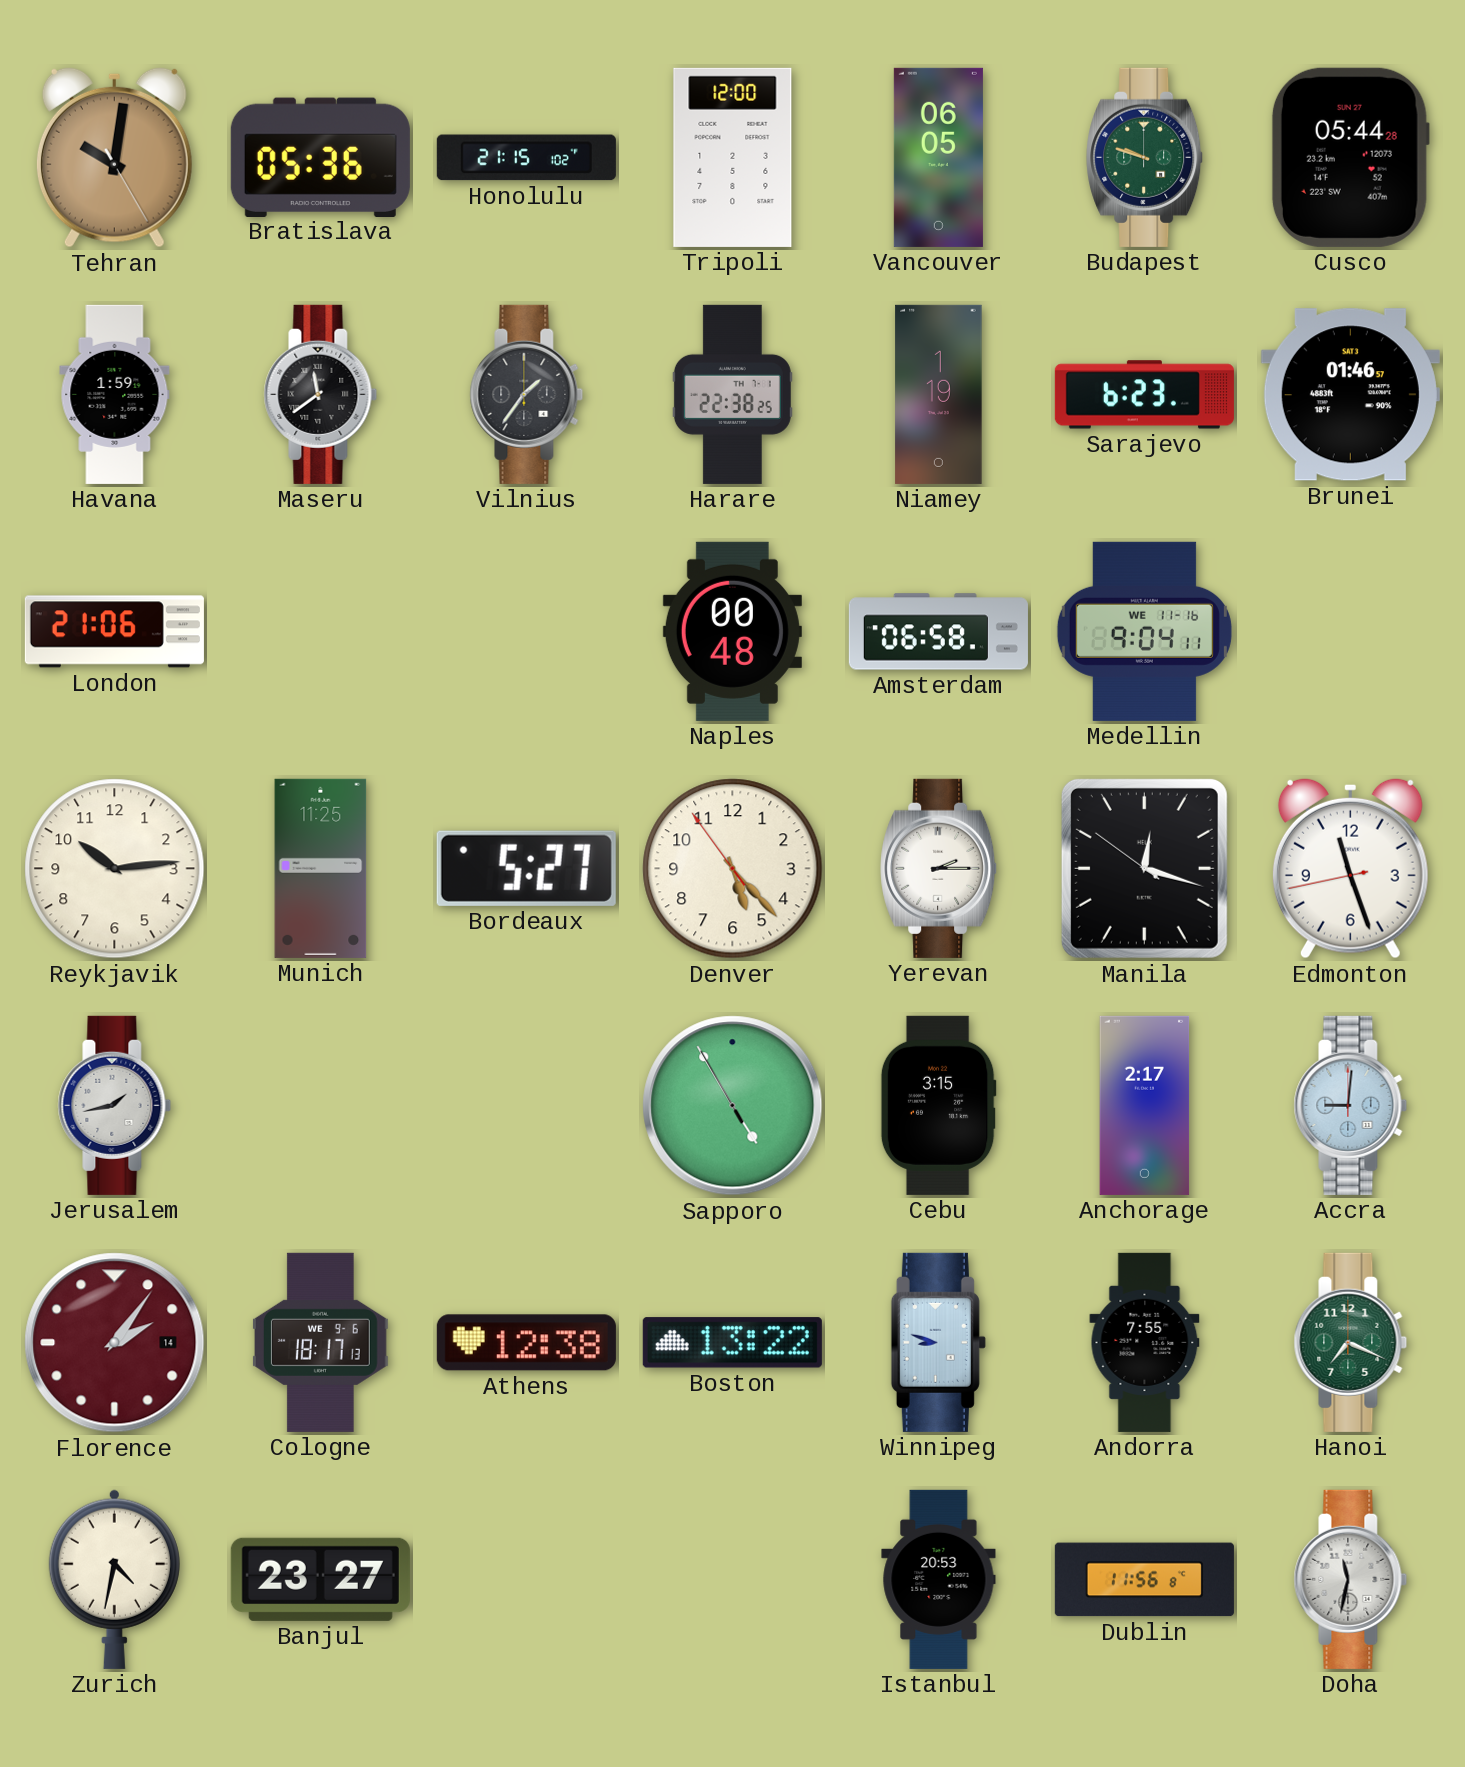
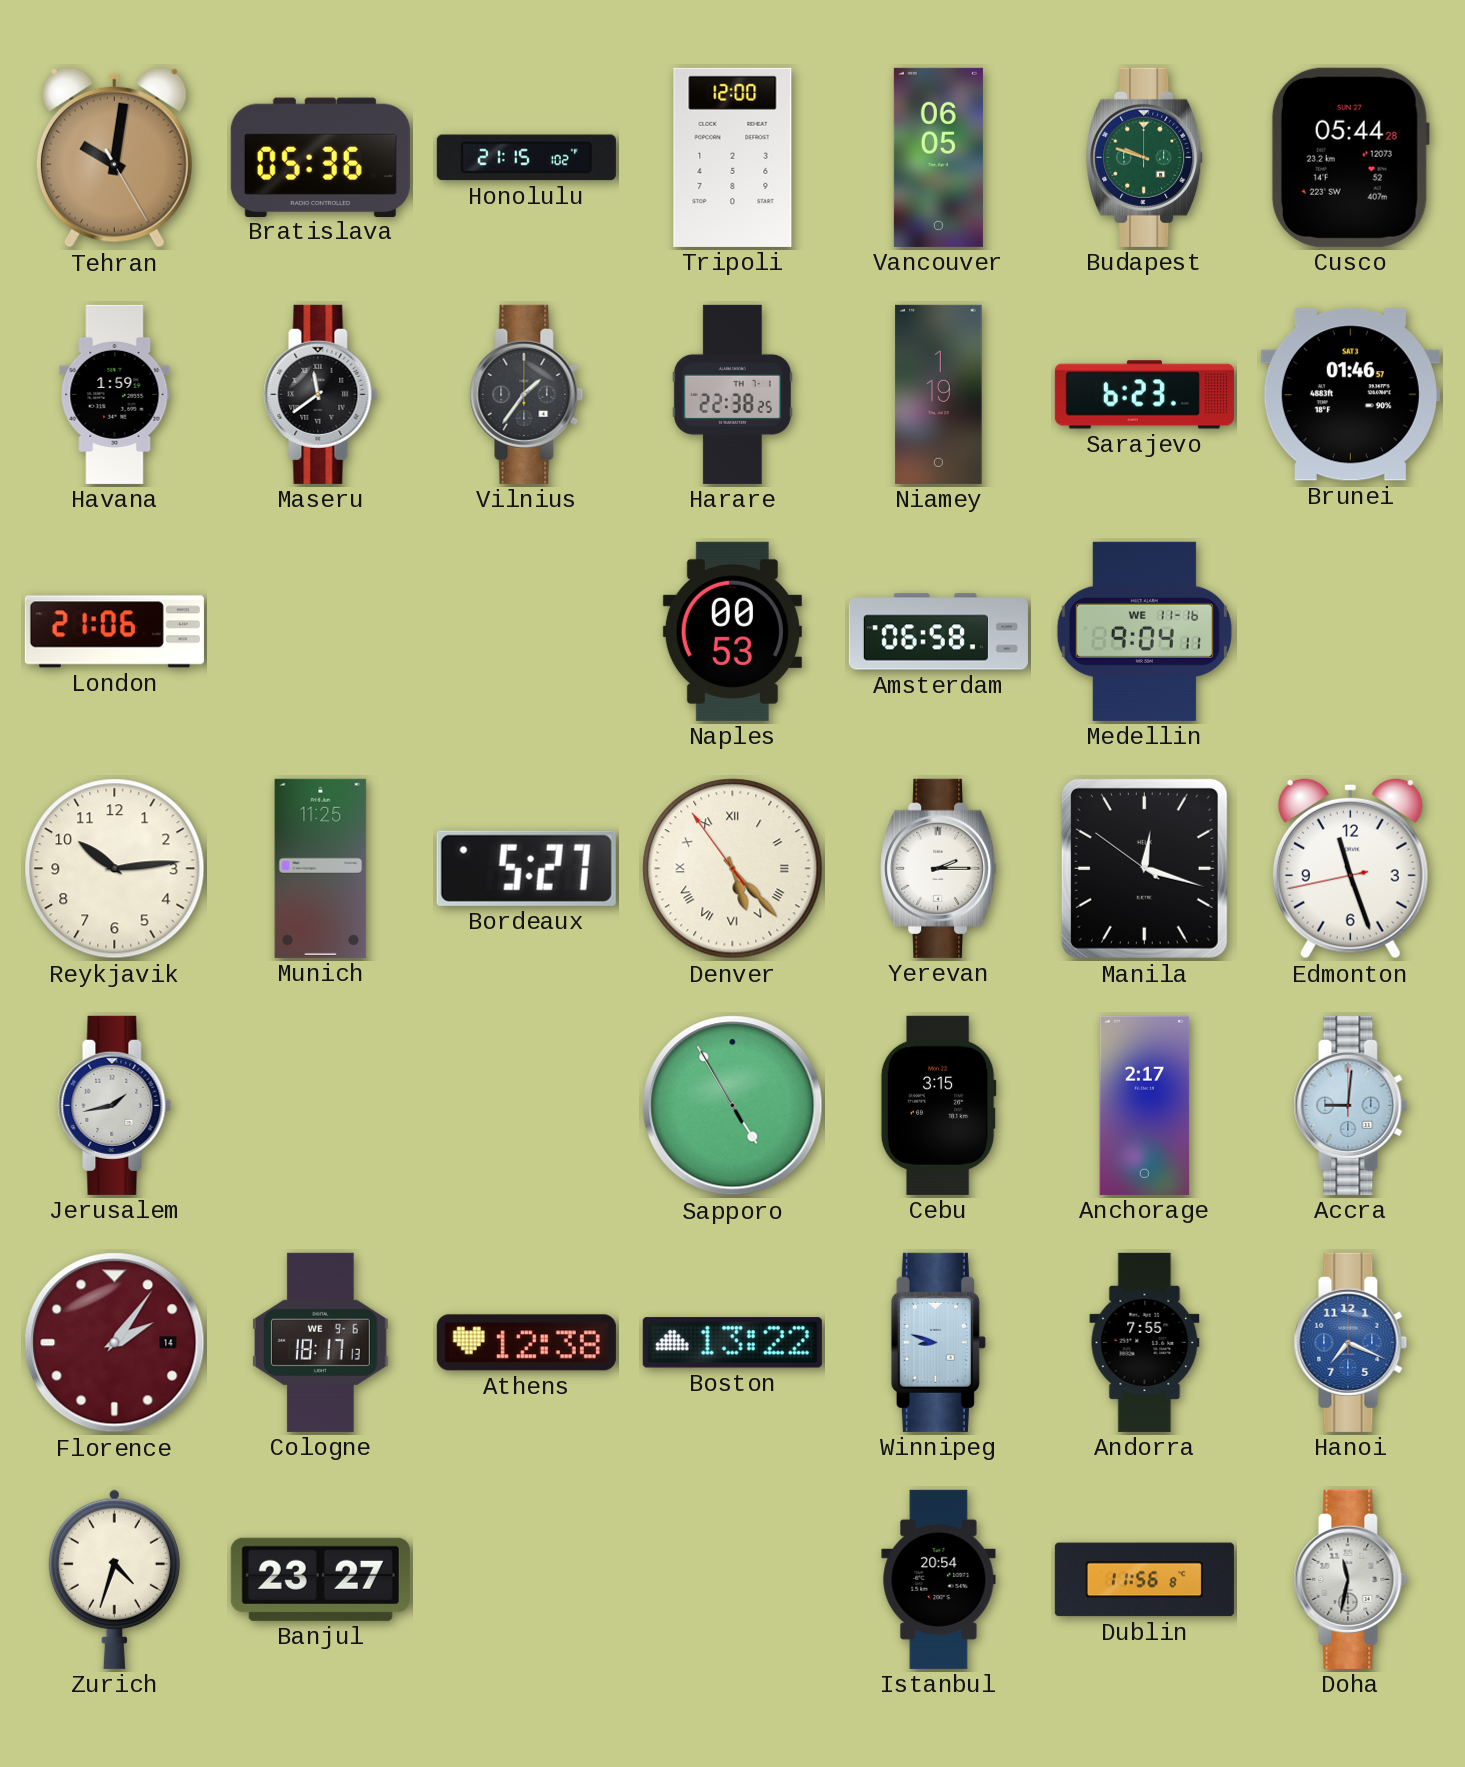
Naples: 00:48 -> 00:53 (732, 631)
Denver numerals: Arabic -> Roman (733, 869)
Hanoi dial: green -> blue (1351, 1342)
Zurich: 4:32 -> 4:33 (114, 1579)
Istanbul: 20:53 -> 20:54 (939, 1579)
